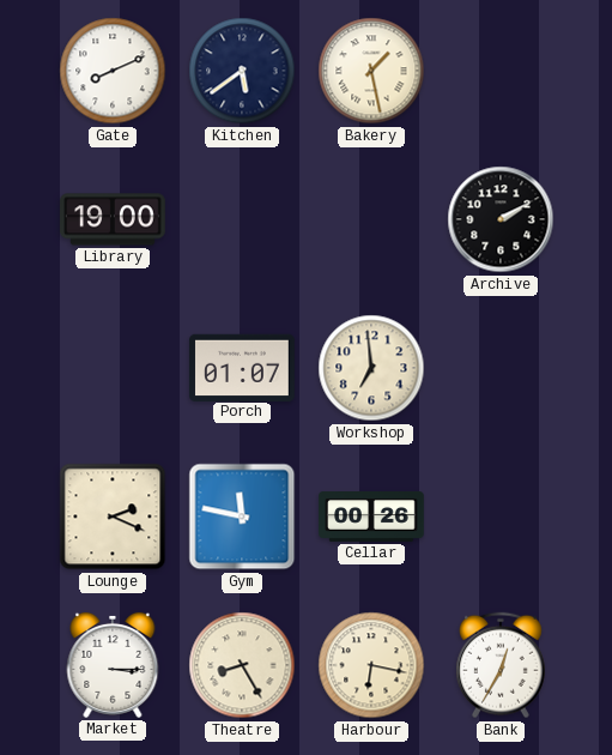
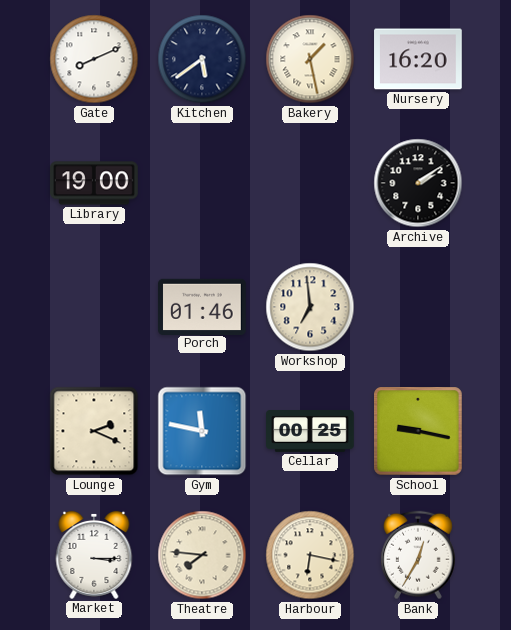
Nursery: none -> 16:20 (418, 59)
Archive: 2:10 -> 2:09 (418, 183)
Porch: 01:07 -> 01:46 (202, 306)
Cellar: 00:26 -> 00:25 (310, 432)
School: none -> 9:17 (418, 431)
Theatre: 8:25 -> 7:46 (202, 555)
